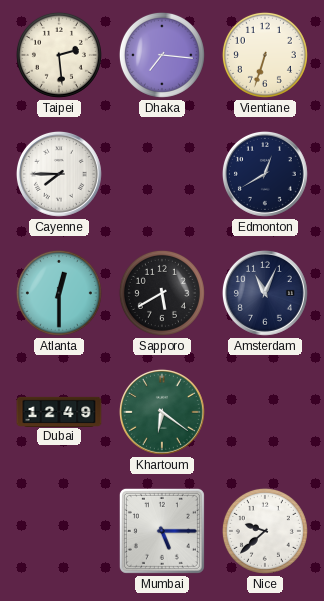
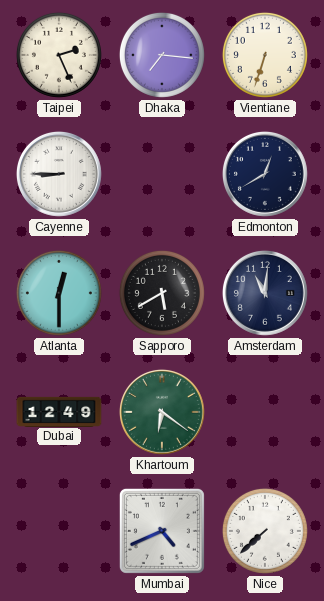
Taipei: 2:29 -> 2:26 (59, 55)
Cayenne: 7:45 -> 8:45 (59, 174)
Amsterdam: 11:04 -> 11:01 (265, 293)
Mumbai: 5:15 -> 4:41 (162, 531)
Nice: 9:38 -> 7:38 (265, 531)
